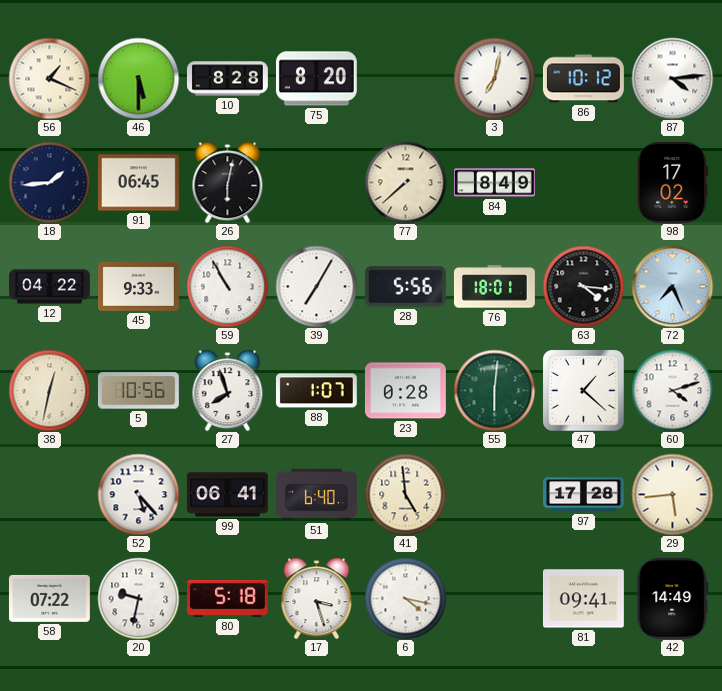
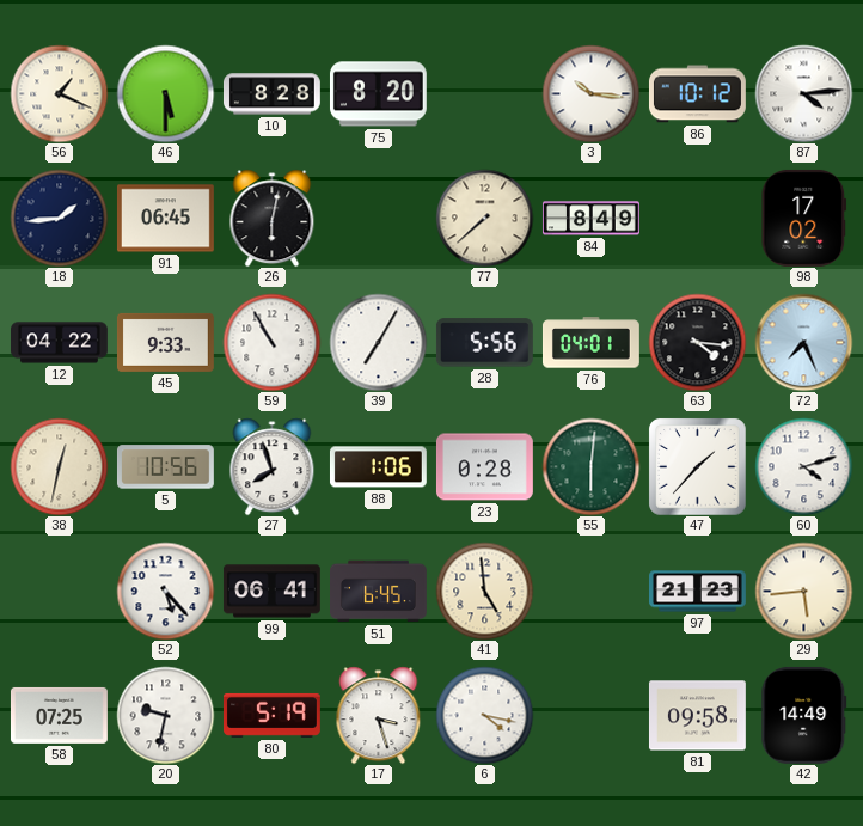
3: 7:02 -> 10:16 (590, 93)
76: 18:01 -> 04:01 (590, 343)
88: 1:07 -> 1:06 (378, 467)
47: 1:22 -> 1:37 (698, 467)
51: 6:40 -> 6:45 (379, 592)
97: 17:28 -> 21:23 (698, 592)
58: 07:22 -> 07:25 (59, 715)
80: 5:18 -> 5:19 (271, 715)
81: 09:41 -> 09:58 (697, 716)
